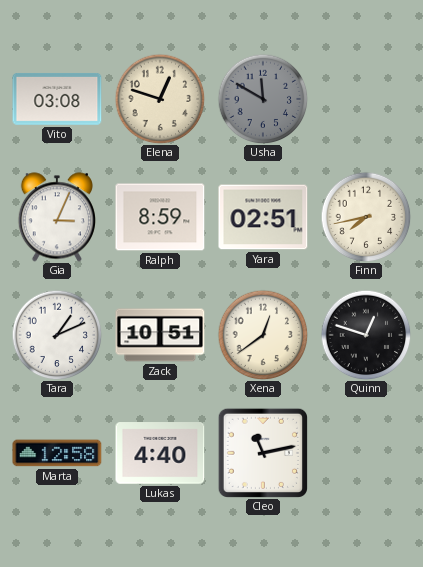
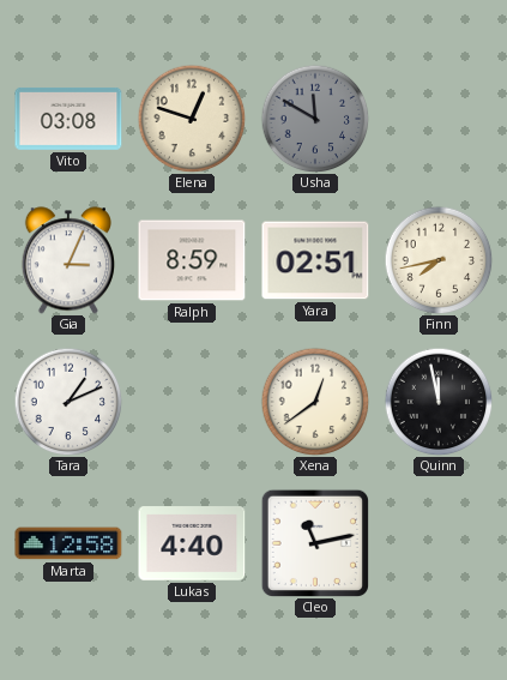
Zack: 10:51 -> none (160, 335)
Quinn: 12:48 -> 11:58 (439, 402)
